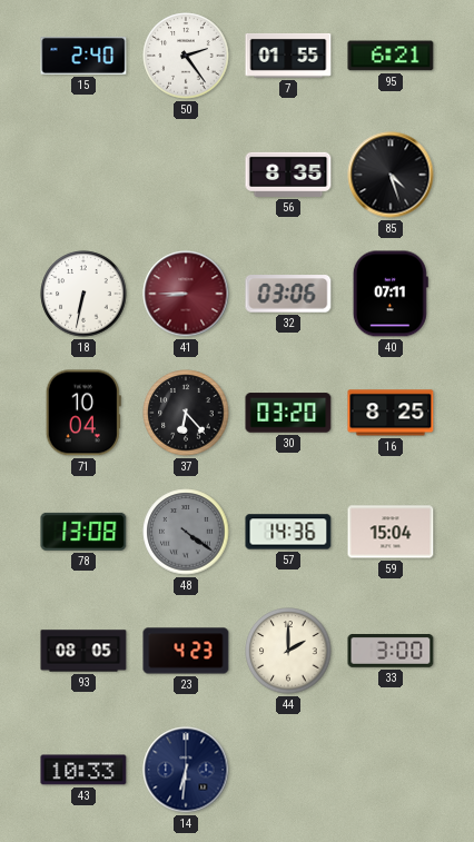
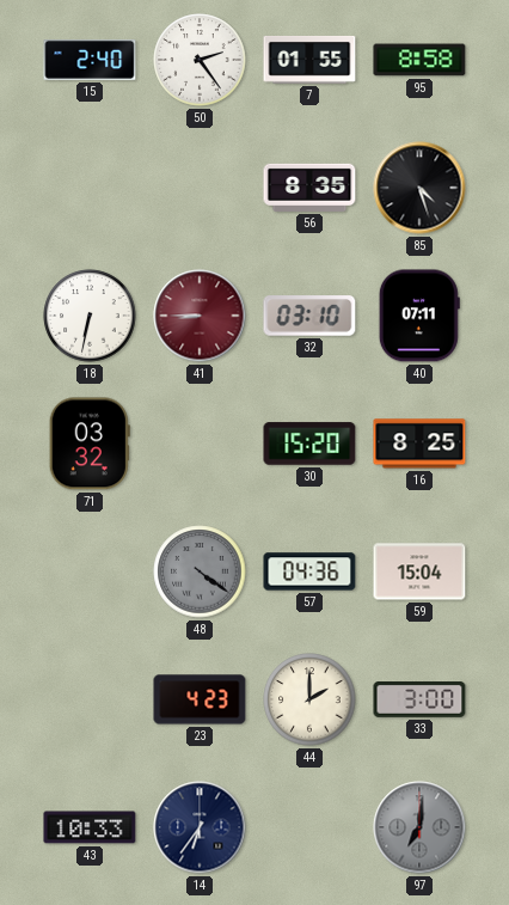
95: 6:21 -> 8:58 (419, 60)
32: 03:06 -> 03:10 (309, 316)
71: 10:04 -> 03:32 (90, 444)
37: 6:23 -> none (186, 413)
30: 03:20 -> 15:20 (309, 444)
78: 13:08 -> none (83, 532)
57: 14:36 -> 04:36 (309, 571)
93: 08:05 -> none (83, 651)
14: 6:31 -> 6:36 (200, 827)
97: none -> 7:01 (419, 827)
